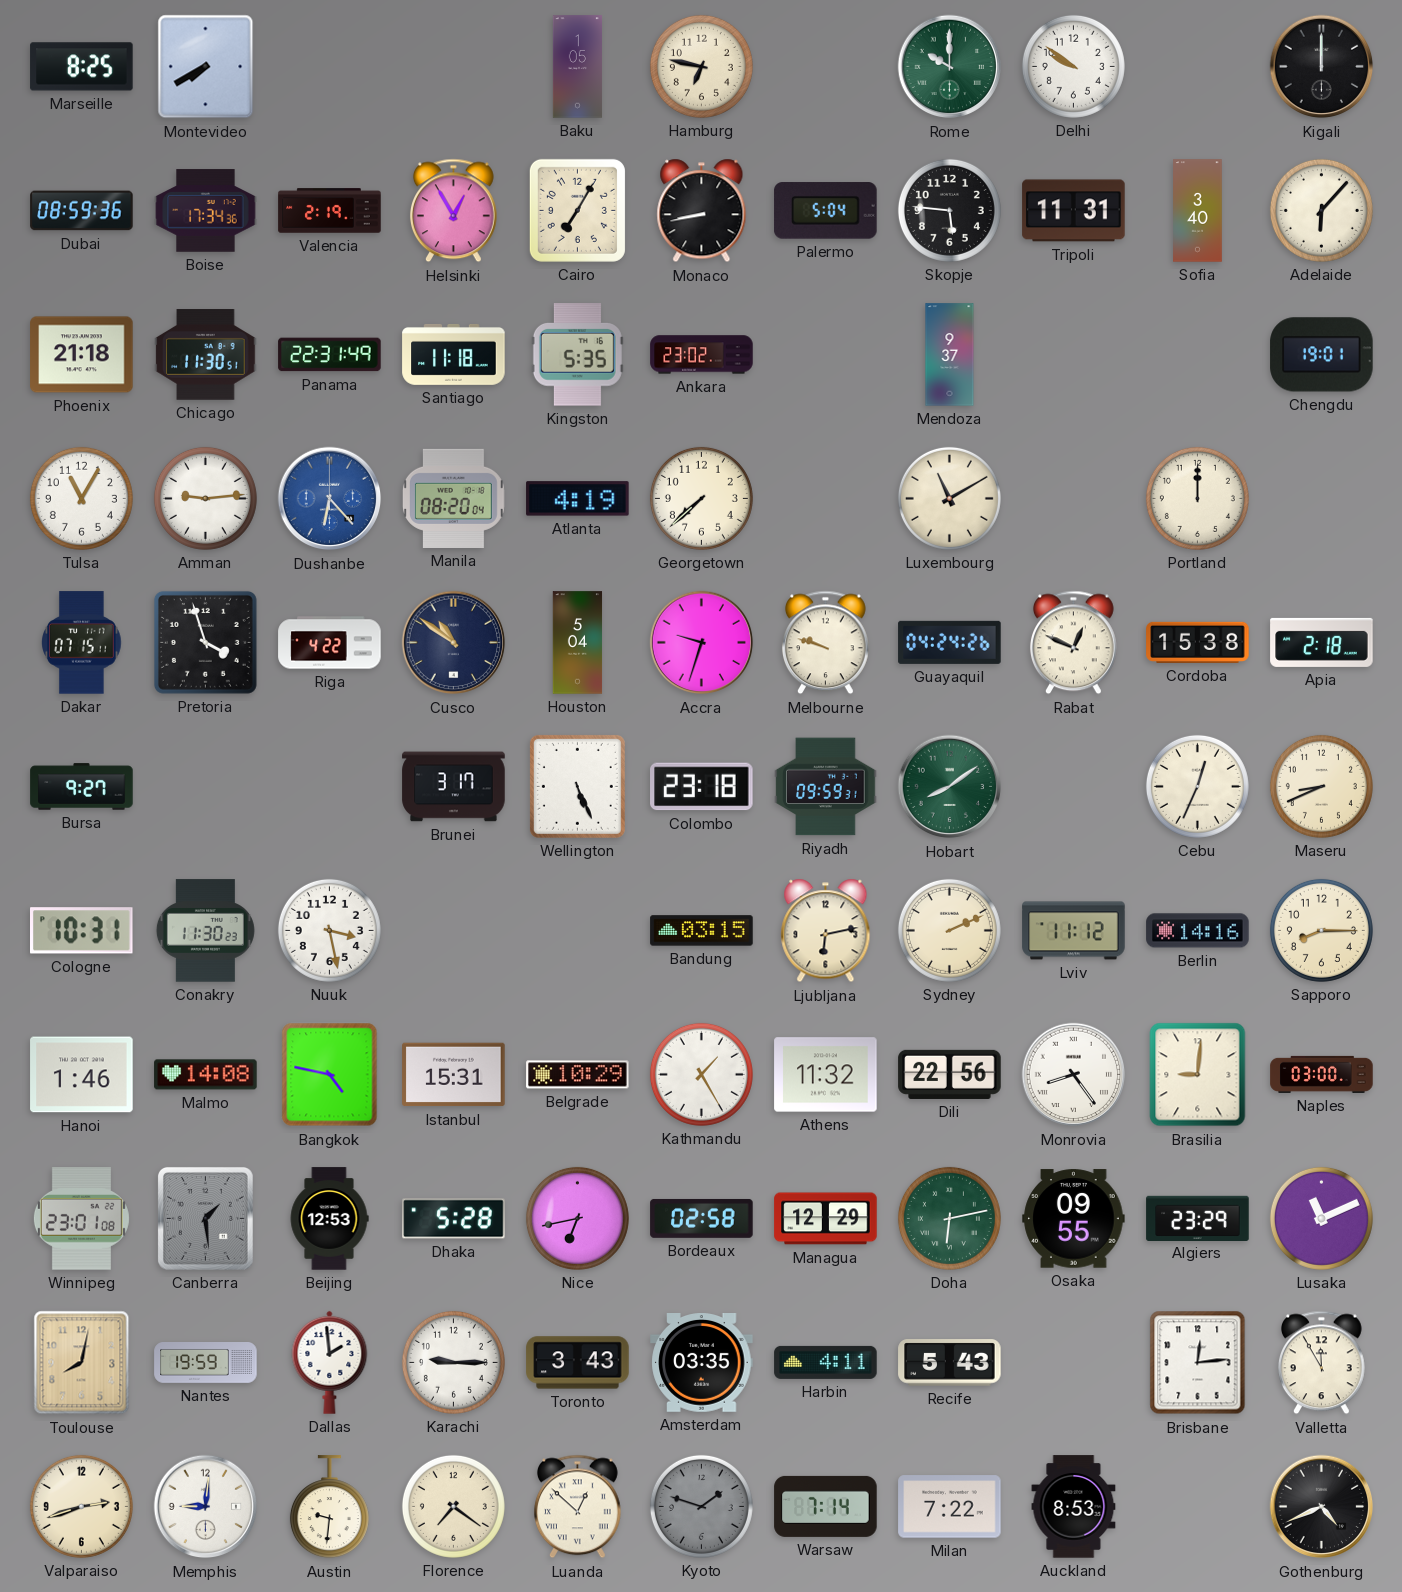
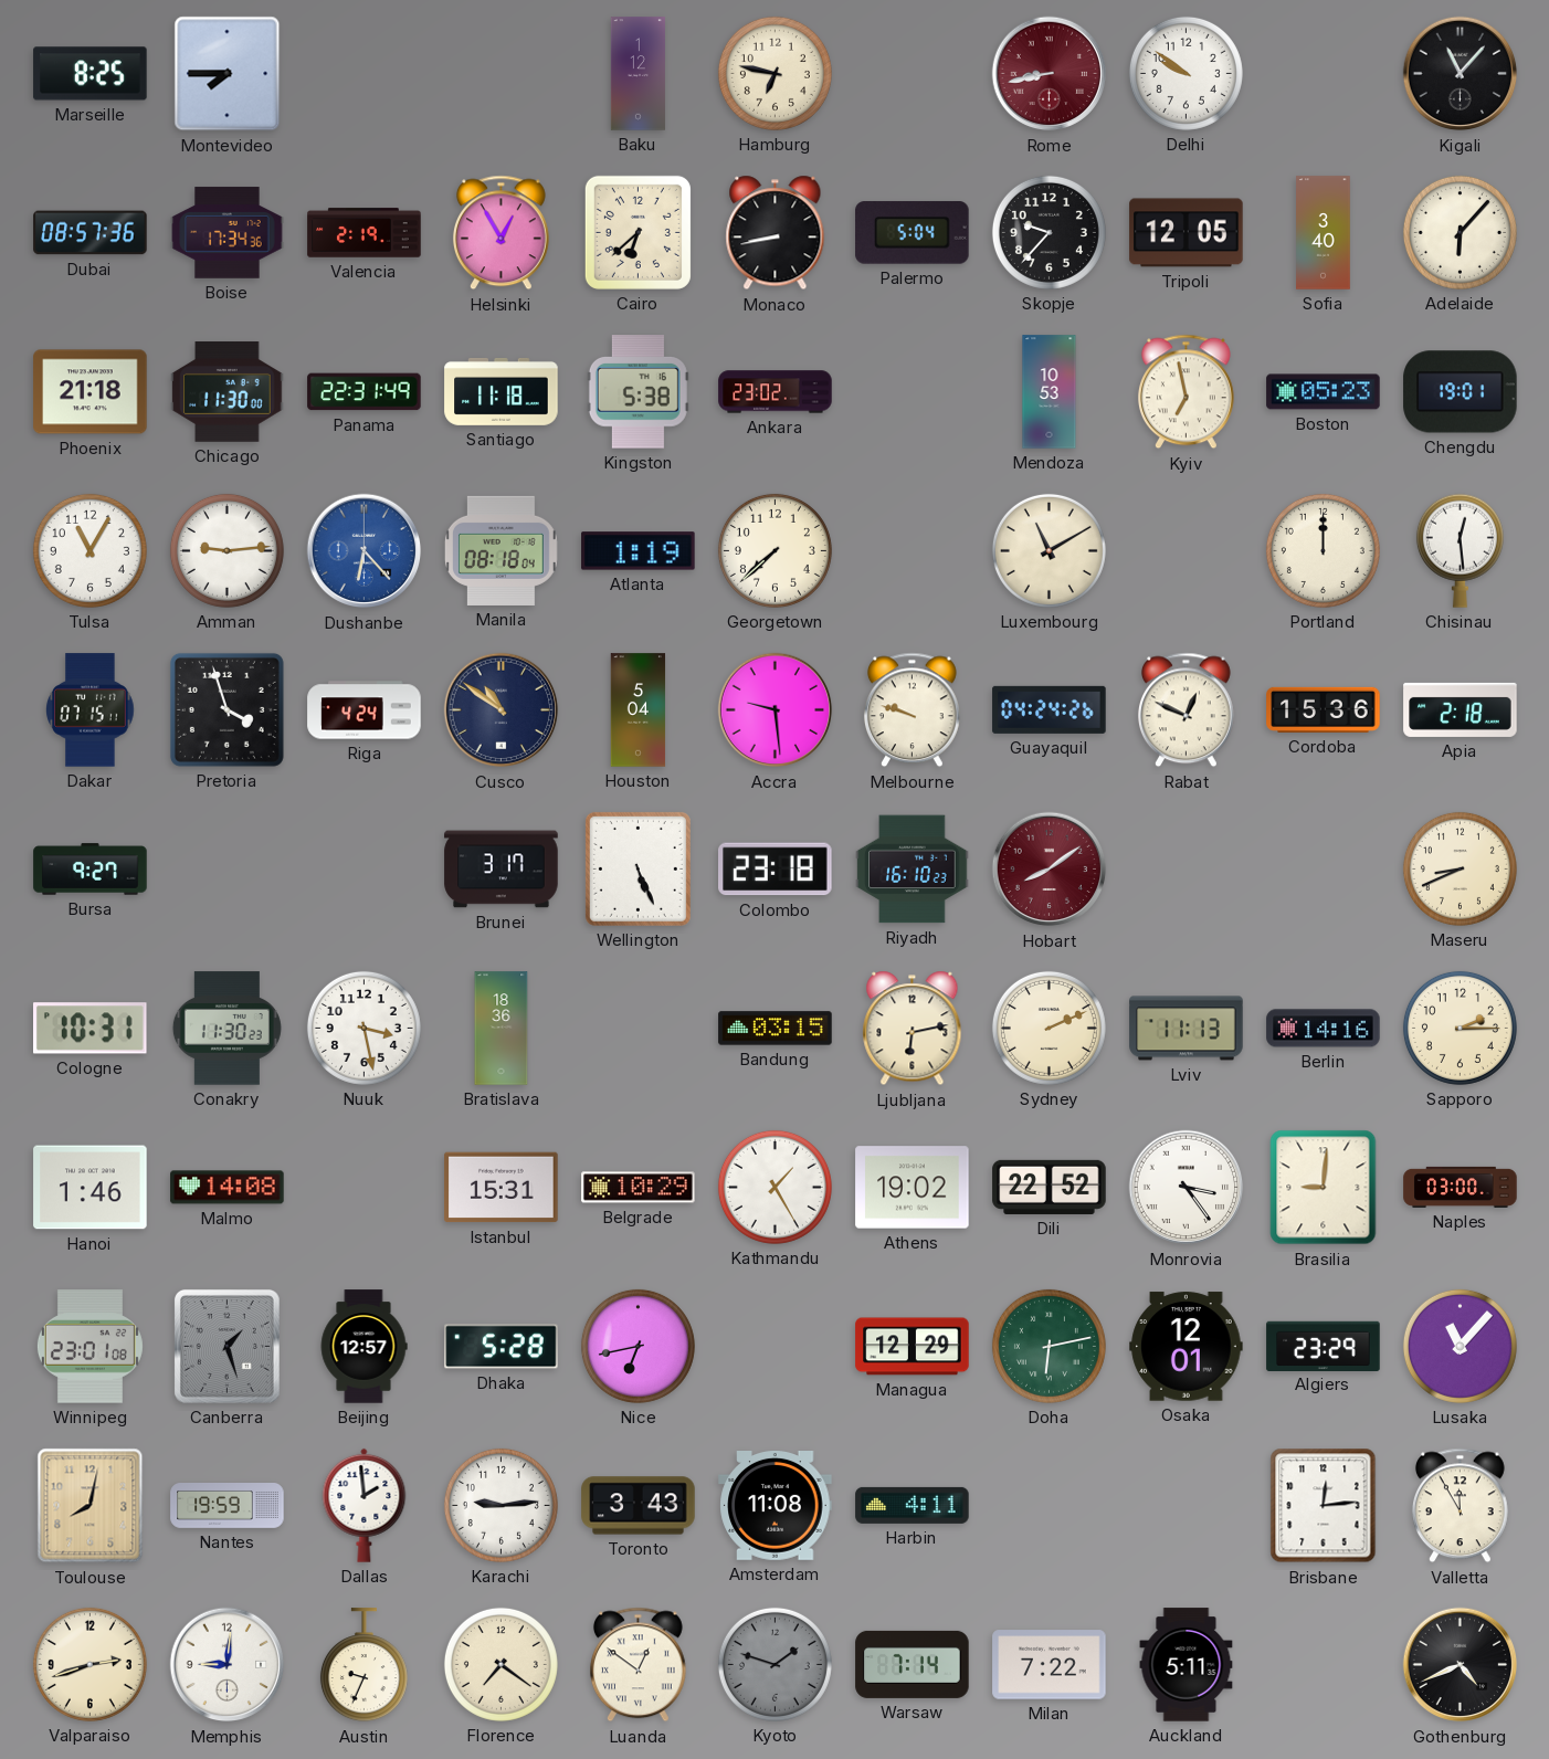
Montevideo: 7:40 -> 7:45 (228, 74)
Baku: 1:05 -> 1:12 (637, 74)
Rome: 10:00 -> 8:43 (1050, 74)
Rome dial: green -> burgundy (1050, 74)
Kigali: 12:00 -> 11:07 (1461, 74)
Dubai: 08:59 -> 08:57 (91, 233)
Cairo: 7:05 -> 6:38 (637, 232)
Skopje: 5:46 -> 9:37 (1049, 232)
Tripoli: 11:31 -> 12:05 (1187, 233)
Chicago: 11:30:51 -> 11:30:00 (228, 392)
Kingston: 5:35 -> 5:38 (637, 392)
Mendoza: 9:37 -> 10:53 (1050, 392)
Kyiv: none -> 6:58 (1186, 392)
Boston: none -> 05:23 (1324, 392)
Manila: 08:20 -> 08:18 (500, 550)
Atlanta: 4:19 -> 1:19 (639, 551)
Chisinau: none -> 12:29 (1460, 550)
Riga: 4:22 -> 4:24 (365, 710)
Accra: 9:33 -> 9:29 (776, 710)
Cordoba: 15:38 -> 15:36 (1324, 709)
Riyadh: 09:59 -> 16:10 (913, 870)
Hobart dial: green -> burgundy (1050, 870)
Cebu: 12:34 -> none (1197, 786)
Bratislava: none -> 18:36 (502, 1029)
Lviv: 11:12 -> 11:13 (1187, 1029)
Sapporo: 8:15 -> 2:15 (1460, 1028)
Bangkok: 4:47 -> none (330, 1075)
Athens: 11:32 -> 19:02 (913, 1188)
Dili: 22:56 -> 22:52 (1050, 1187)
Monrovia: 8:24 -> 3:24 (1187, 1188)
Canberra: 1:29 -> 1:27 (226, 1346)
Beijing: 12:53 -> 12:57 (363, 1347)
Bordeaux: 02:58 -> none (702, 1218)
Osaka: 09:55 -> 12:01 (1187, 1347)
Lusaka: 11:11 -> 11:07 (1460, 1346)
Karachi: 9:15 -> 9:14 (500, 1505)
Amsterdam: 03:35 -> 11:08 (776, 1506)
Recife: 5:43 -> none (950, 1363)
Austin: 9:31 -> 9:34 (363, 1665)
Luanda: 12:52 -> 12:51 (637, 1665)
Auckland: 8:53 -> 5:11 (1187, 1665)
